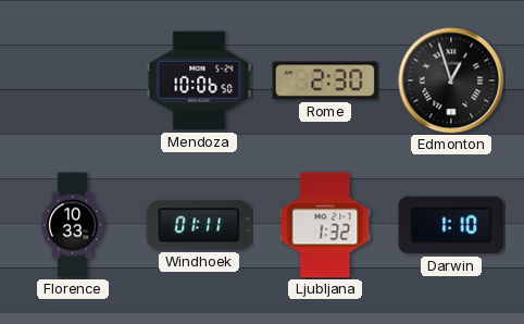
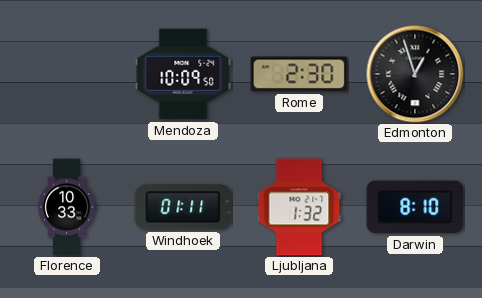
Mendoza: 10:06 -> 10:09 (183, 74)
Darwin: 1:10 -> 8:10 (415, 207)
